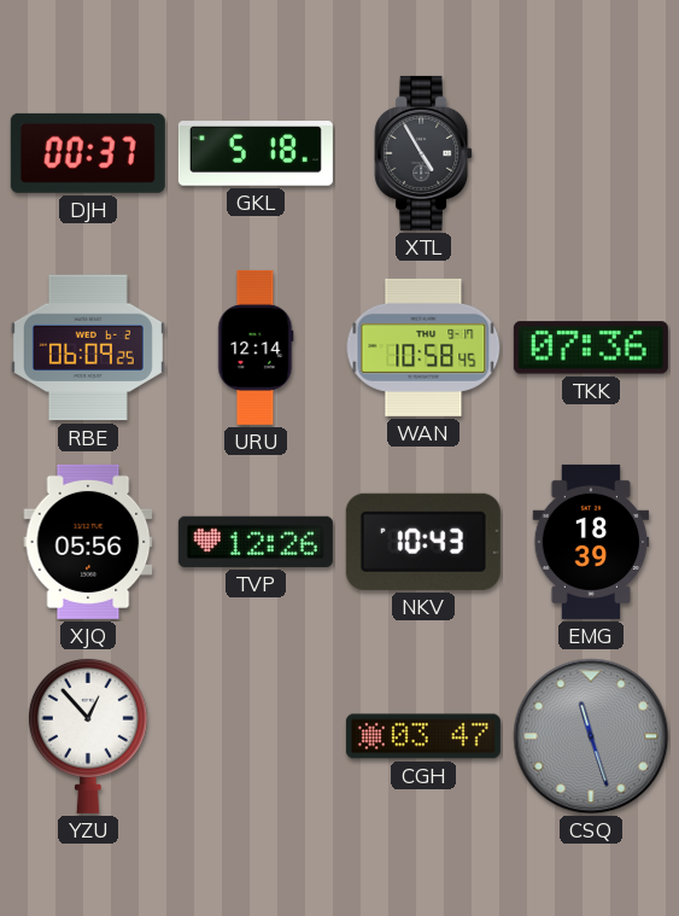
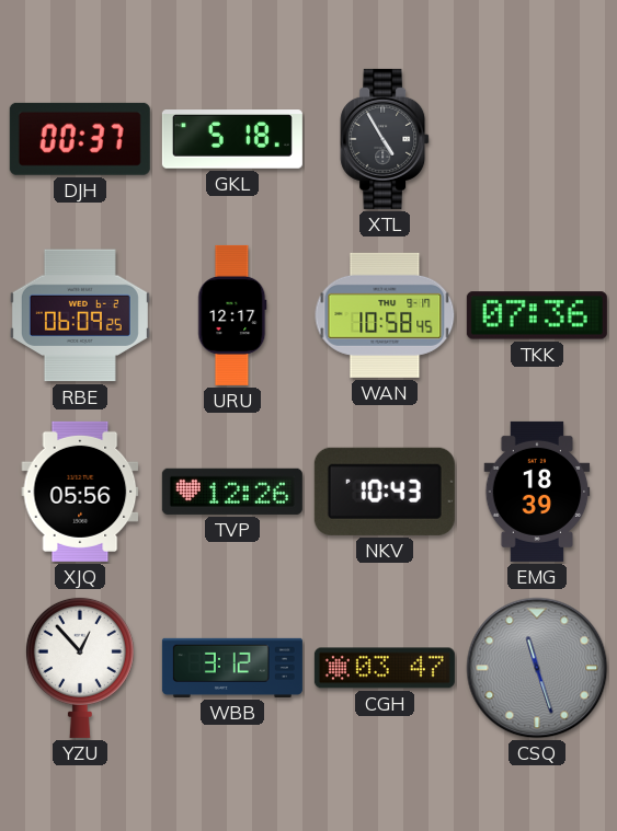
URU: 12:14 -> 12:17 (232, 315)
WBB: none -> 3:12 (232, 668)
